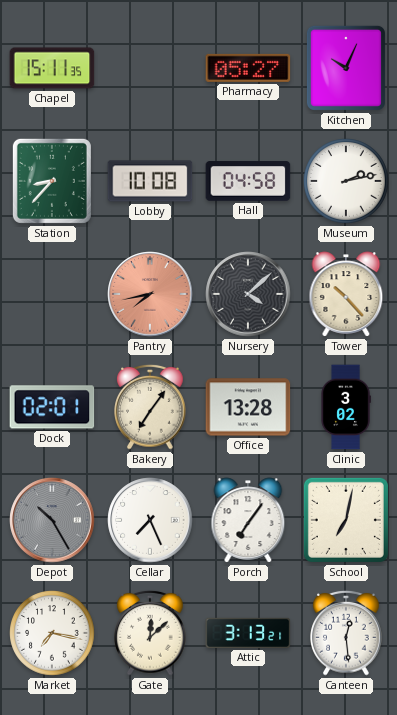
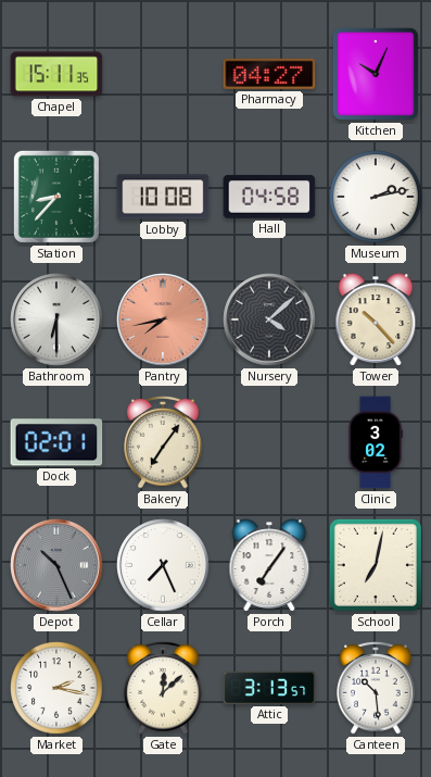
Pharmacy: 05:27 -> 04:27 (269, 74)
Bathroom: none -> 6:30 (56, 319)
Office: 13:28 -> none (248, 407)
Depot: 10:25 -> 10:26 (56, 565)
Market: 7:17 -> 2:17 (56, 688)
Attic: 3:13:21 -> 3:13:57 (269, 688)
Canteen: 12:29 -> 10:29 (376, 688)
